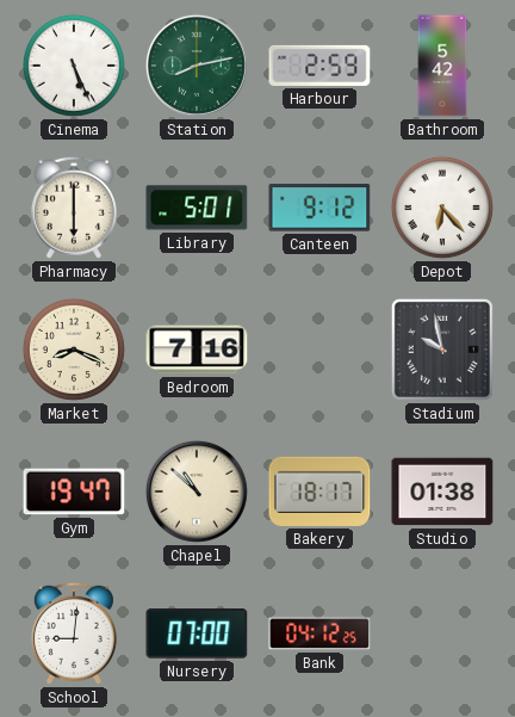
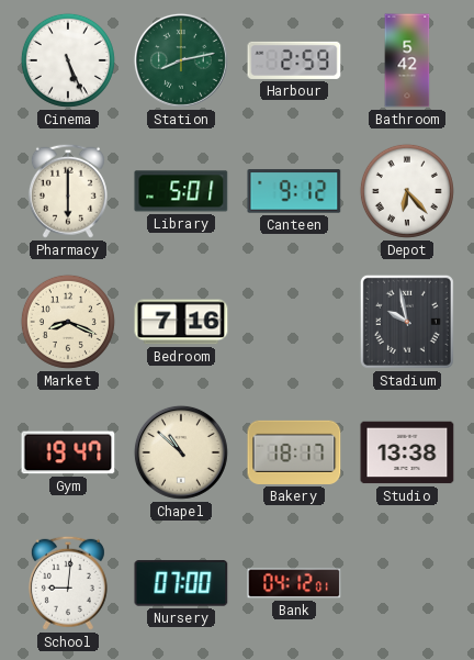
Studio: 01:38 -> 13:38 (407, 452)
Bank: 04:12:25 -> 04:12:01 (294, 583)
